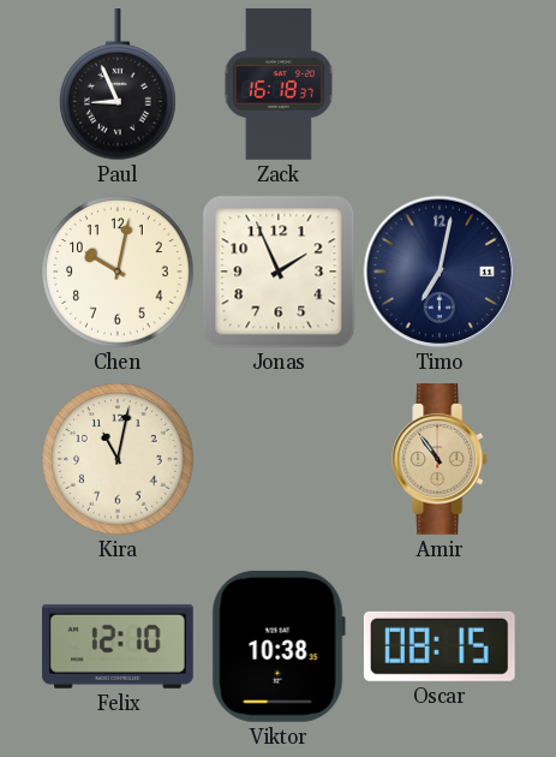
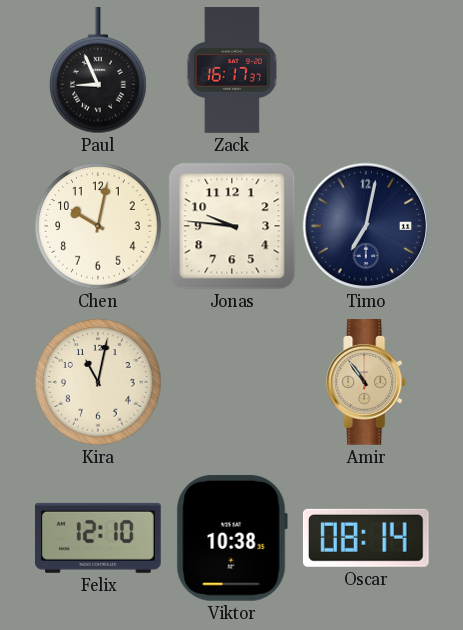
Zack: 16:18 -> 16:17 (232, 70)
Jonas: 1:56 -> 9:46 (232, 226)
Oscar: 08:15 -> 08:14 (366, 538)
